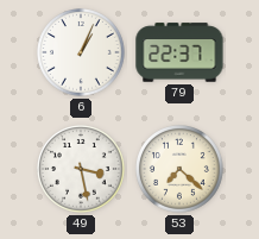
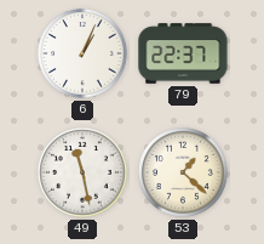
49: 3:28 -> 11:28 (84, 174)
53: 7:22 -> 1:22 (184, 174)
